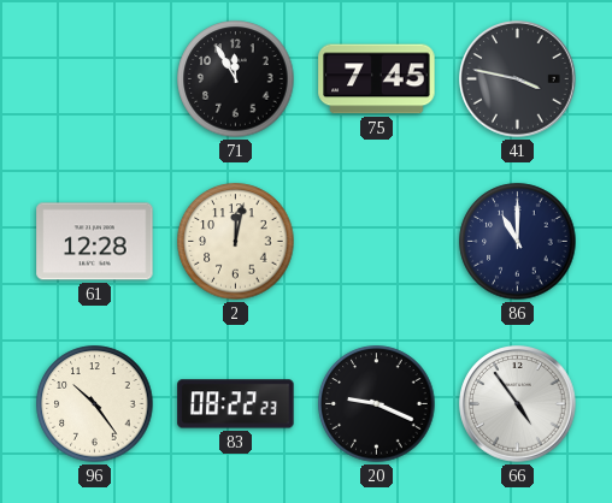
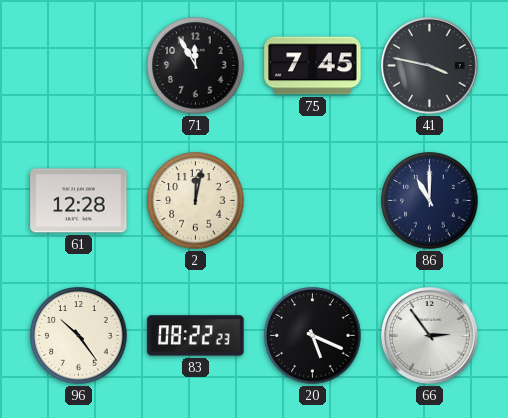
20: 9:19 -> 5:19 (313, 336)
66: 4:54 -> 2:54 (430, 336)
